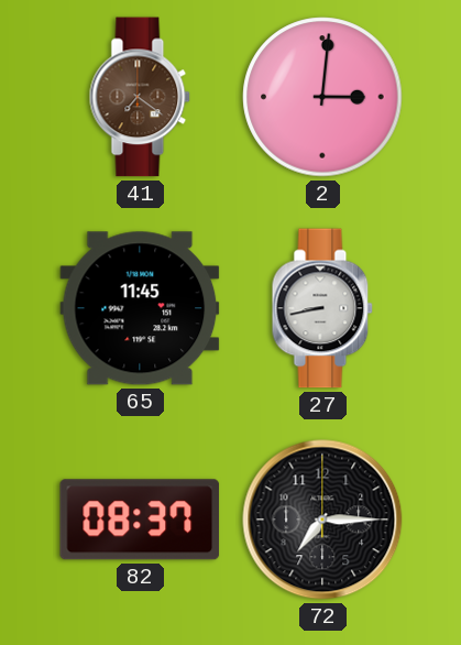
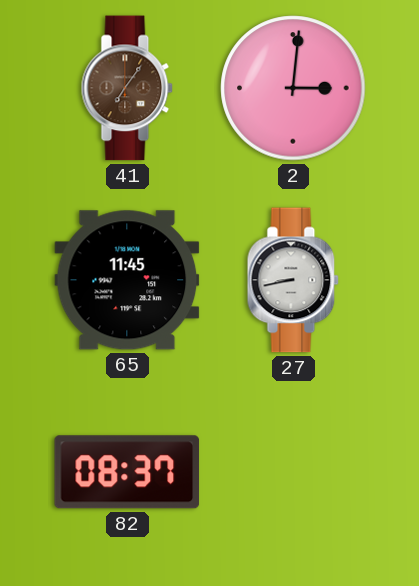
41: 7:21 -> 7:06 (127, 88)
72: 7:15 -> none (322, 520)
